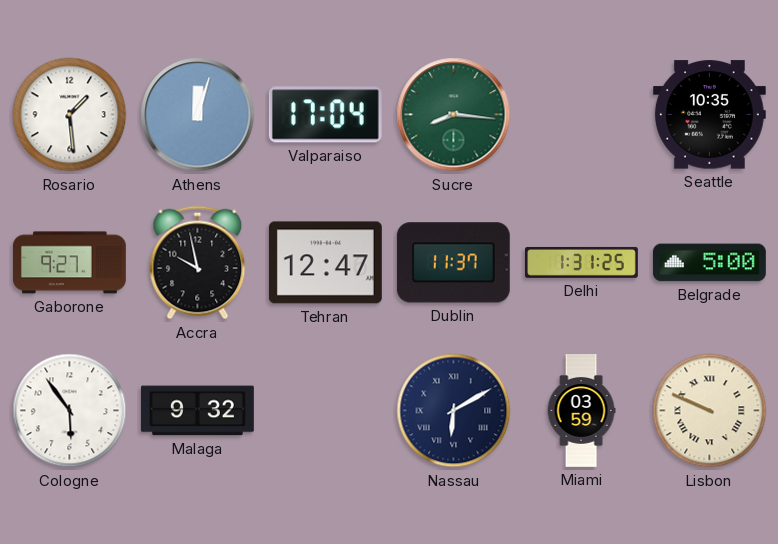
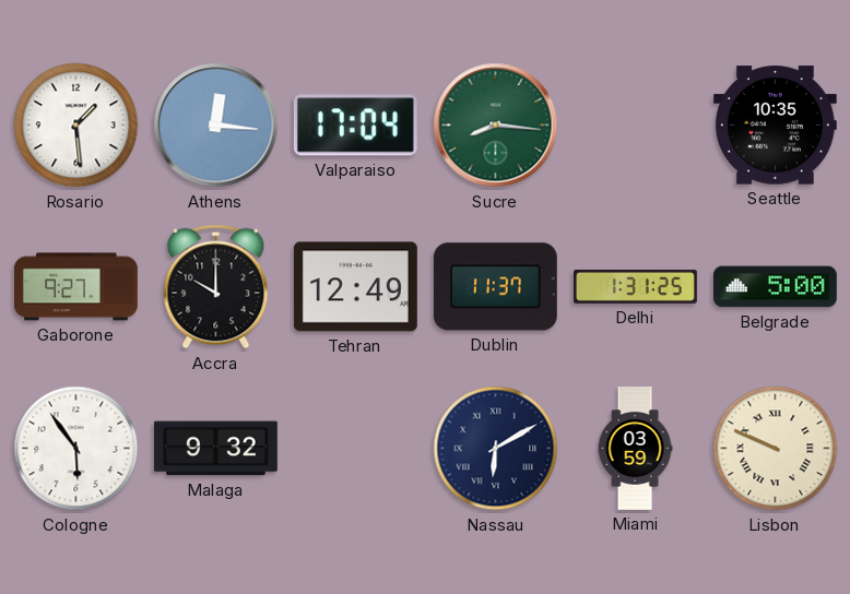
Athens: 12:03 -> 12:16 (216, 126)
Accra: 9:58 -> 10:00 (216, 287)
Tehran: 12:47 -> 12:49 (355, 287)
